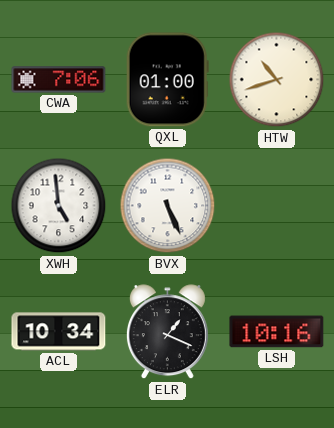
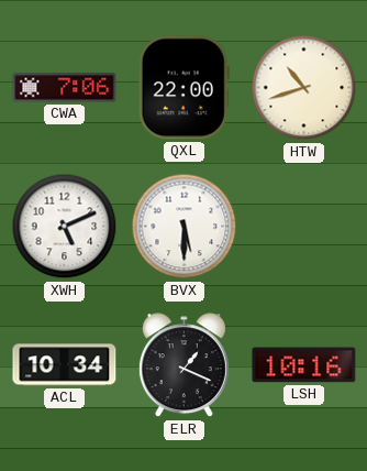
QXL: 01:00 -> 22:00 (183, 88)
XWH: 4:59 -> 5:11 (65, 227)
BVX: 5:26 -> 5:30 (185, 227)
